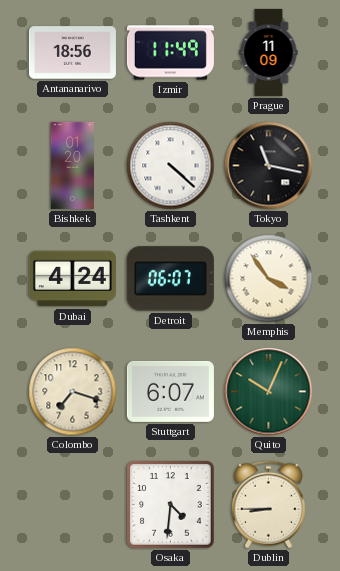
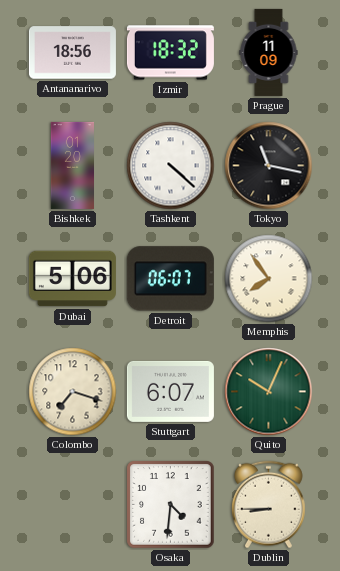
Izmir: 11:49 -> 18:32 (170, 53)
Dubai: 4:24 -> 5:06 (72, 279)
Memphis: 3:54 -> 7:54 (269, 279)
